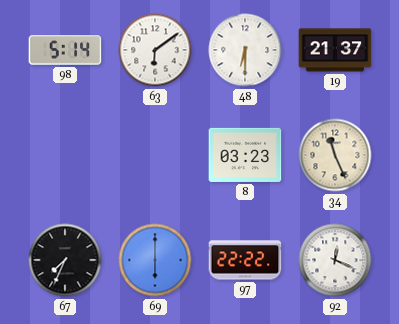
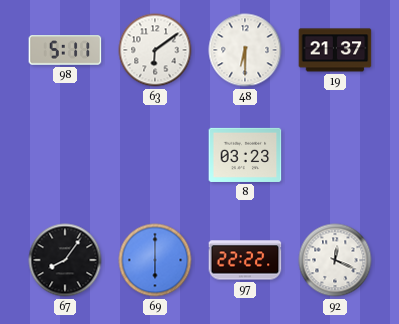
98: 5:14 -> 5:11 (65, 50)
34: 11:26 -> none (335, 155)
67: 7:34 -> 8:06 (65, 260)
